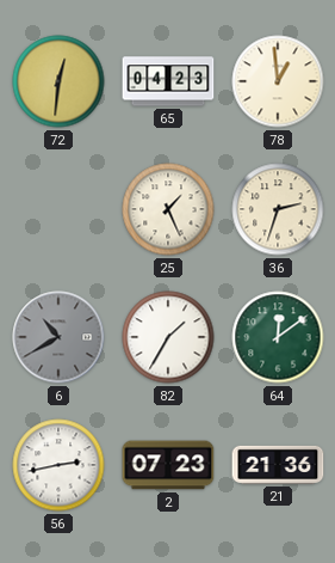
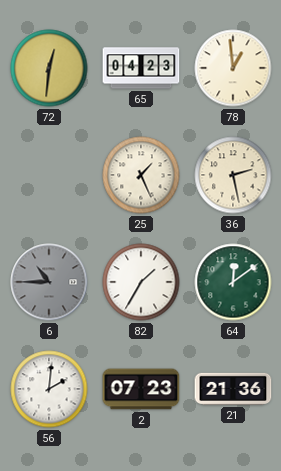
36: 2:33 -> 2:28 (233, 175)
6: 10:40 -> 10:45 (49, 282)
56: 2:43 -> 2:01 (49, 389)
